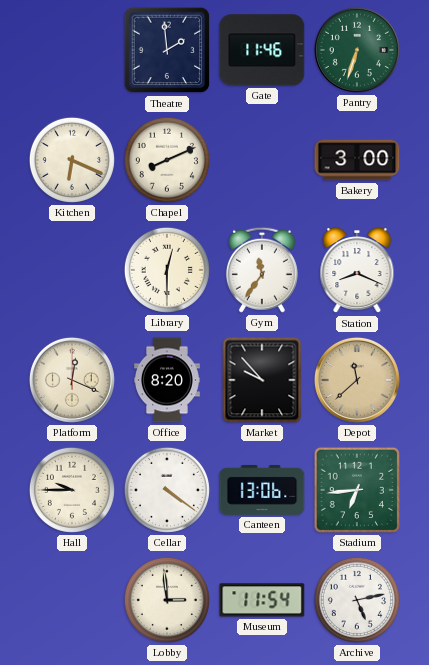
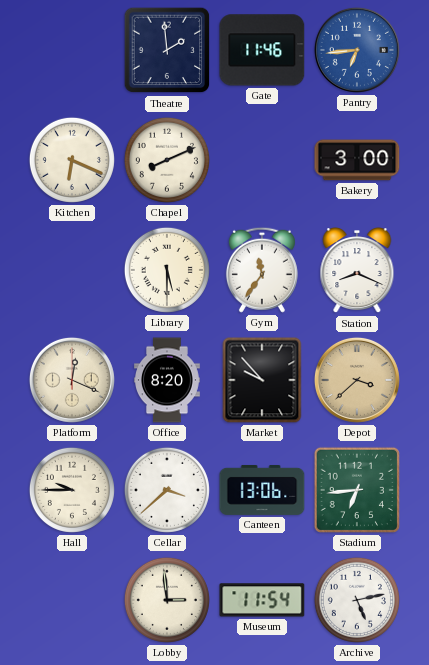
Pantry: 6:33 -> 6:44 (357, 50)
Pantry dial: green -> blue (357, 50)
Library: 12:30 -> 5:30 (167, 270)
Depot: 11:38 -> 3:38 (357, 380)
Cellar: 4:21 -> 3:38 (167, 490)
